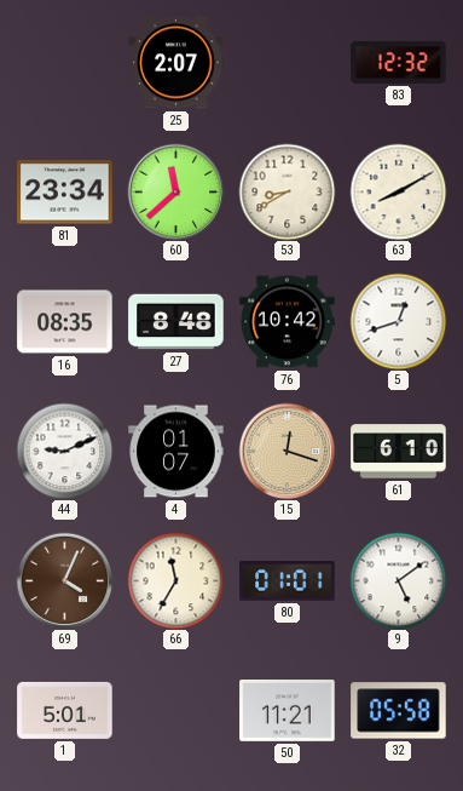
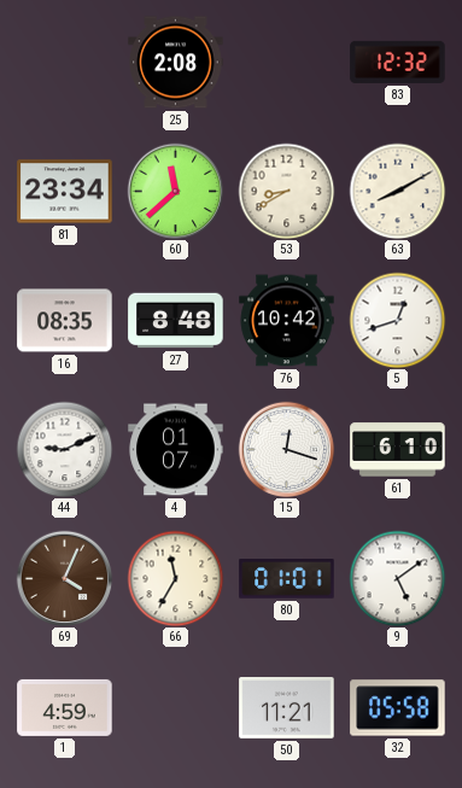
25: 2:07 -> 2:08 (176, 63)
15 dial: champagne -> white (286, 449)
1: 5:01 -> 4:59 (65, 707)
